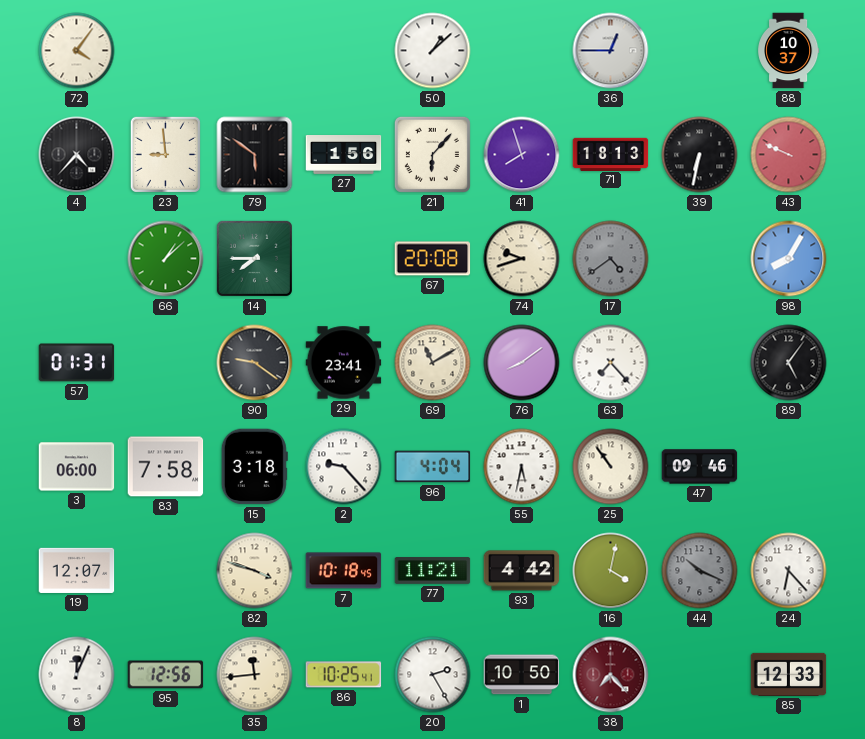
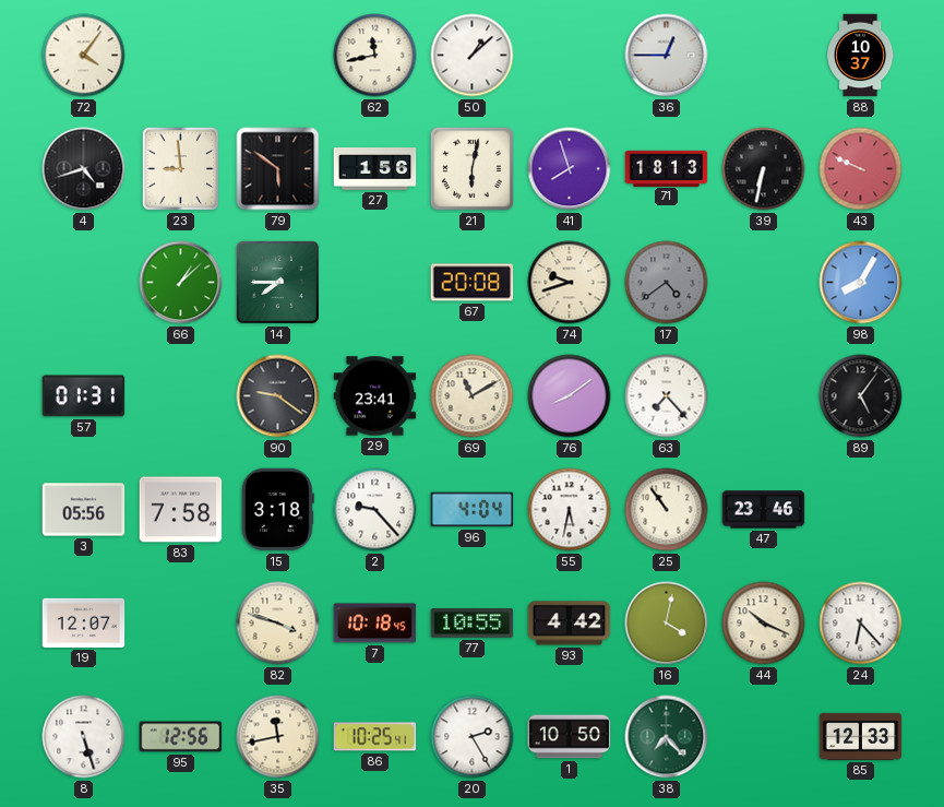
62: none -> 11:43 (375, 56)
4: 4:37 -> 4:42 (84, 169)
21: 6:07 -> 6:02 (471, 168)
3: 06:00 -> 05:56 (84, 510)
47: 09:46 -> 23:46 (764, 510)
77: 11:21 -> 10:55 (473, 624)
44 dial: grey -> cream (764, 624)
8: 12:04 -> 5:27 (84, 737)
35: 11:44 -> 11:43 (278, 737)
38 dial: burgundy -> green (667, 737)
